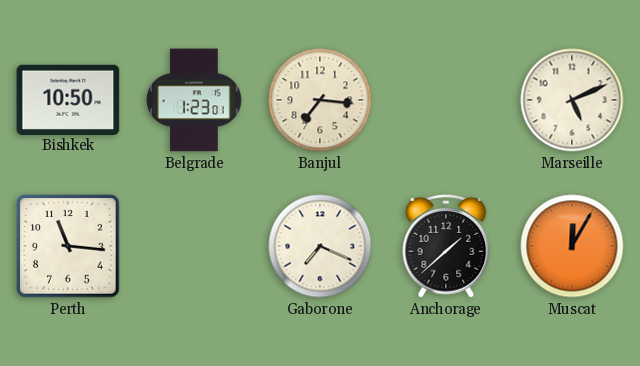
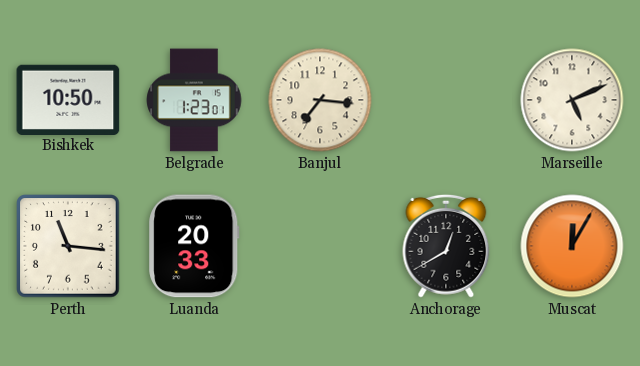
Luanda: none -> 20:33 (194, 246)
Gaborone: 7:19 -> none (320, 246)
Anchorage: 1:38 -> 12:40 (446, 246)
